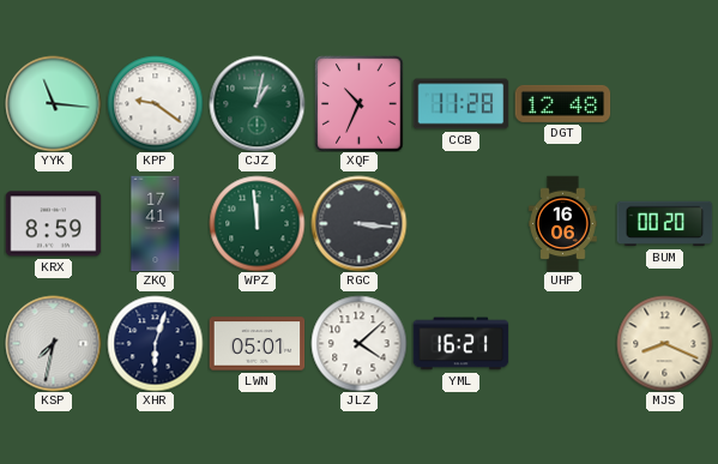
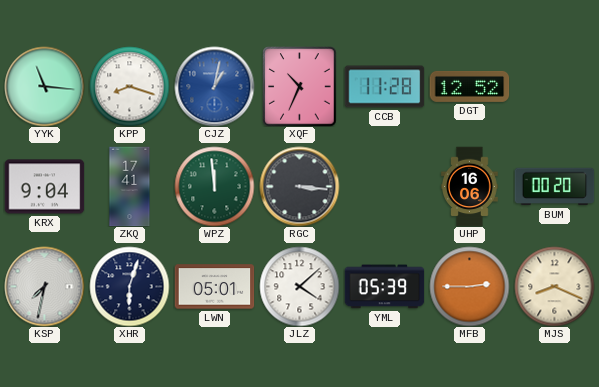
KPP: 9:21 -> 8:18 (129, 86)
CJZ dial: green -> blue (214, 86)
DGT: 12:48 -> 12:52 (469, 86)
KRX: 8:59 -> 9:04 (44, 187)
YML: 16:21 -> 05:39 (384, 287)
MFB: none -> 2:45 (469, 286)
